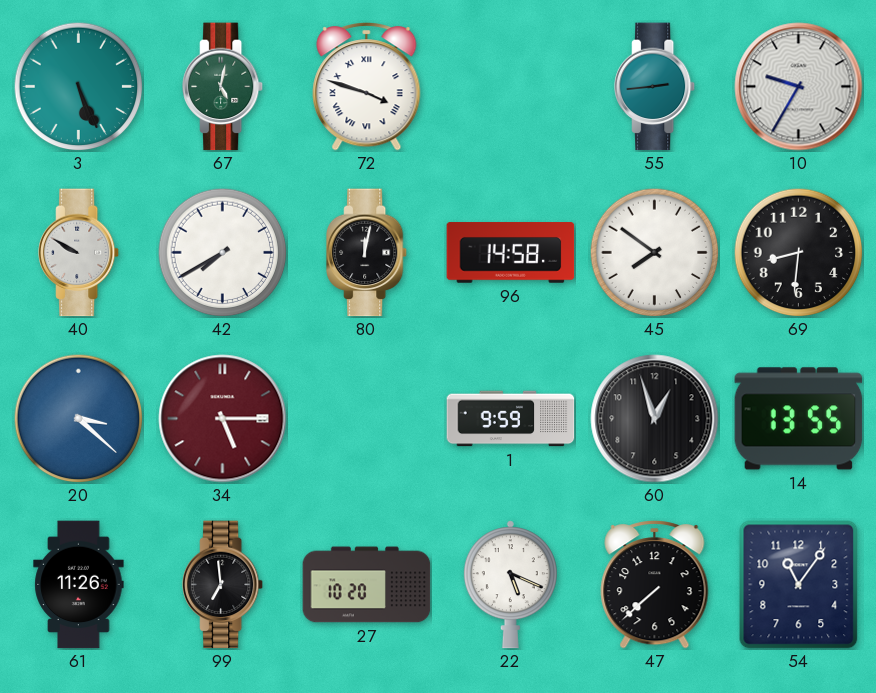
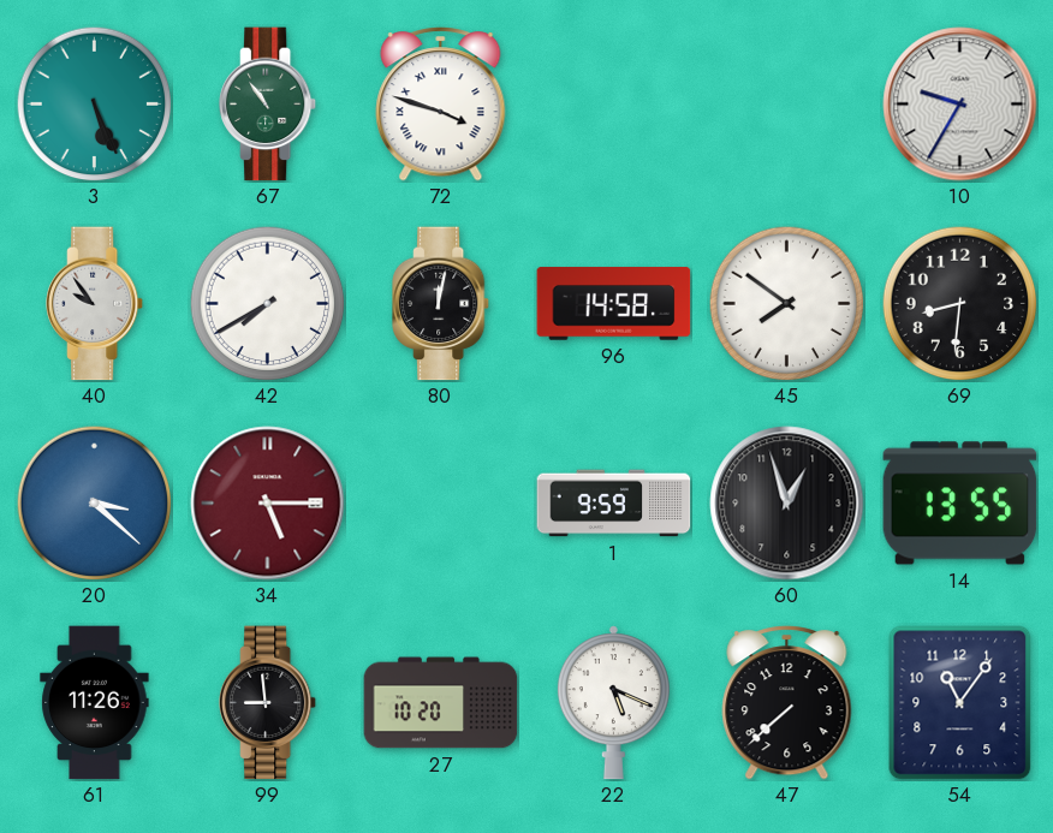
67: 5:02 -> 10:54 (268, 105)
55: 2:44 -> none (655, 87)
40: 9:50 -> 9:54 (95, 304)
99: 6:59 -> 8:59 (268, 703)
